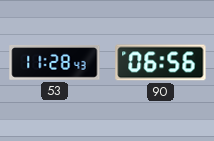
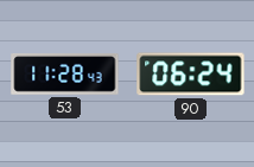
90: 06:56 -> 06:24 (191, 75)
